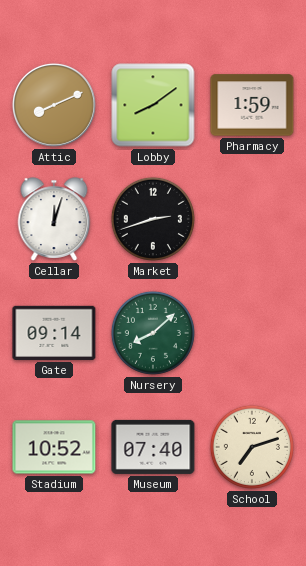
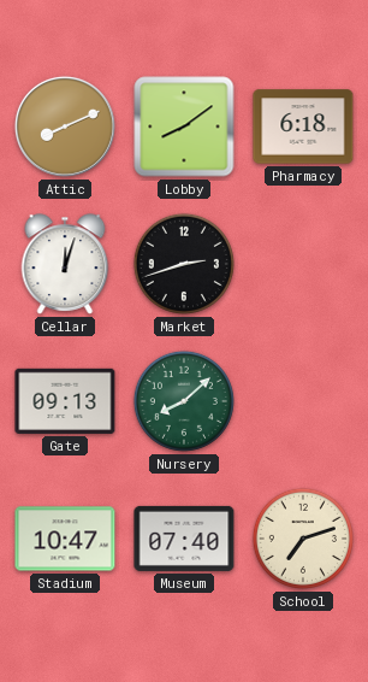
Pharmacy: 1:59 -> 6:18 (303, 127)
Gate: 09:14 -> 09:13 (65, 401)
Stadium: 10:52 -> 10:47 (65, 539)
